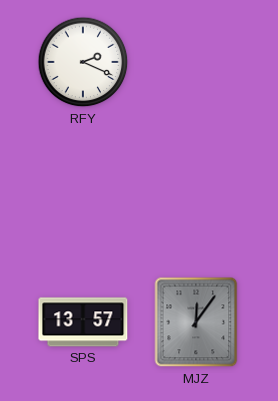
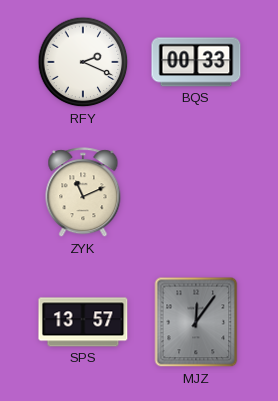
BQS: none -> 00:33 (196, 62)
ZYK: none -> 11:11 (83, 193)
